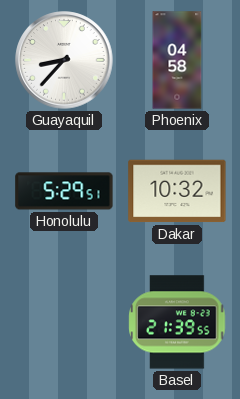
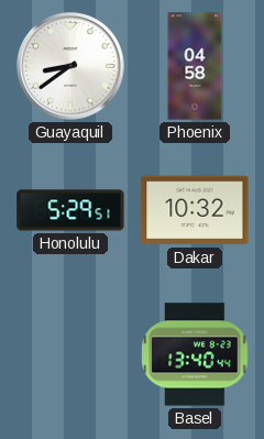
Guayaquil: 8:37 -> 8:39 (70, 66)
Basel: 21:39 -> 13:40 (195, 354)
